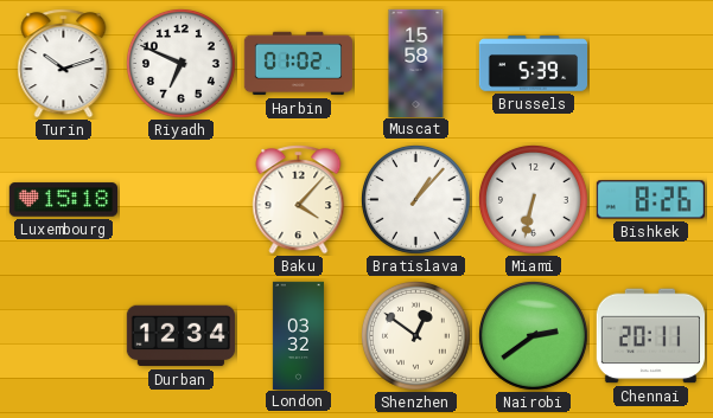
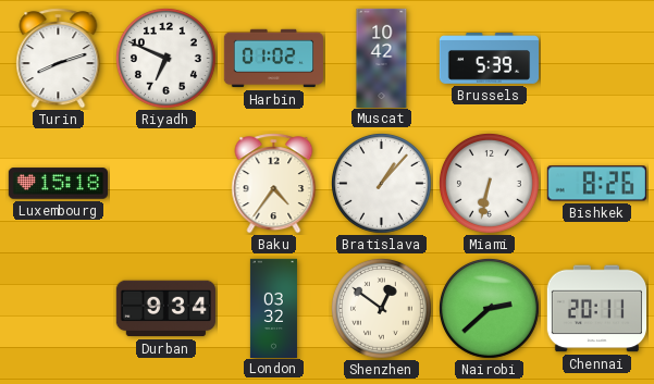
Turin: 10:12 -> 8:12 (59, 59)
Muscat: 15:58 -> 10:42 (382, 58)
Baku: 4:07 -> 4:36 (274, 184)
Durban: 12:34 -> 9:34 (165, 309)
Nairobi: 2:39 -> 2:38 (489, 308)
